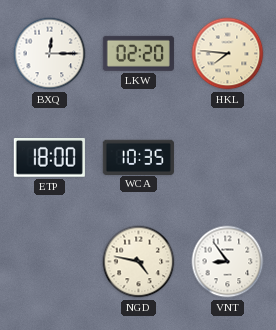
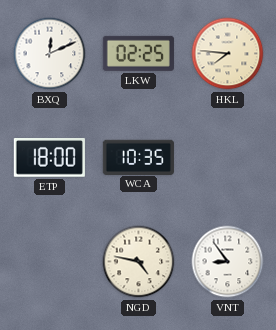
BXQ: 12:15 -> 12:11 (50, 54)
LKW: 02:20 -> 02:25 (138, 53)
